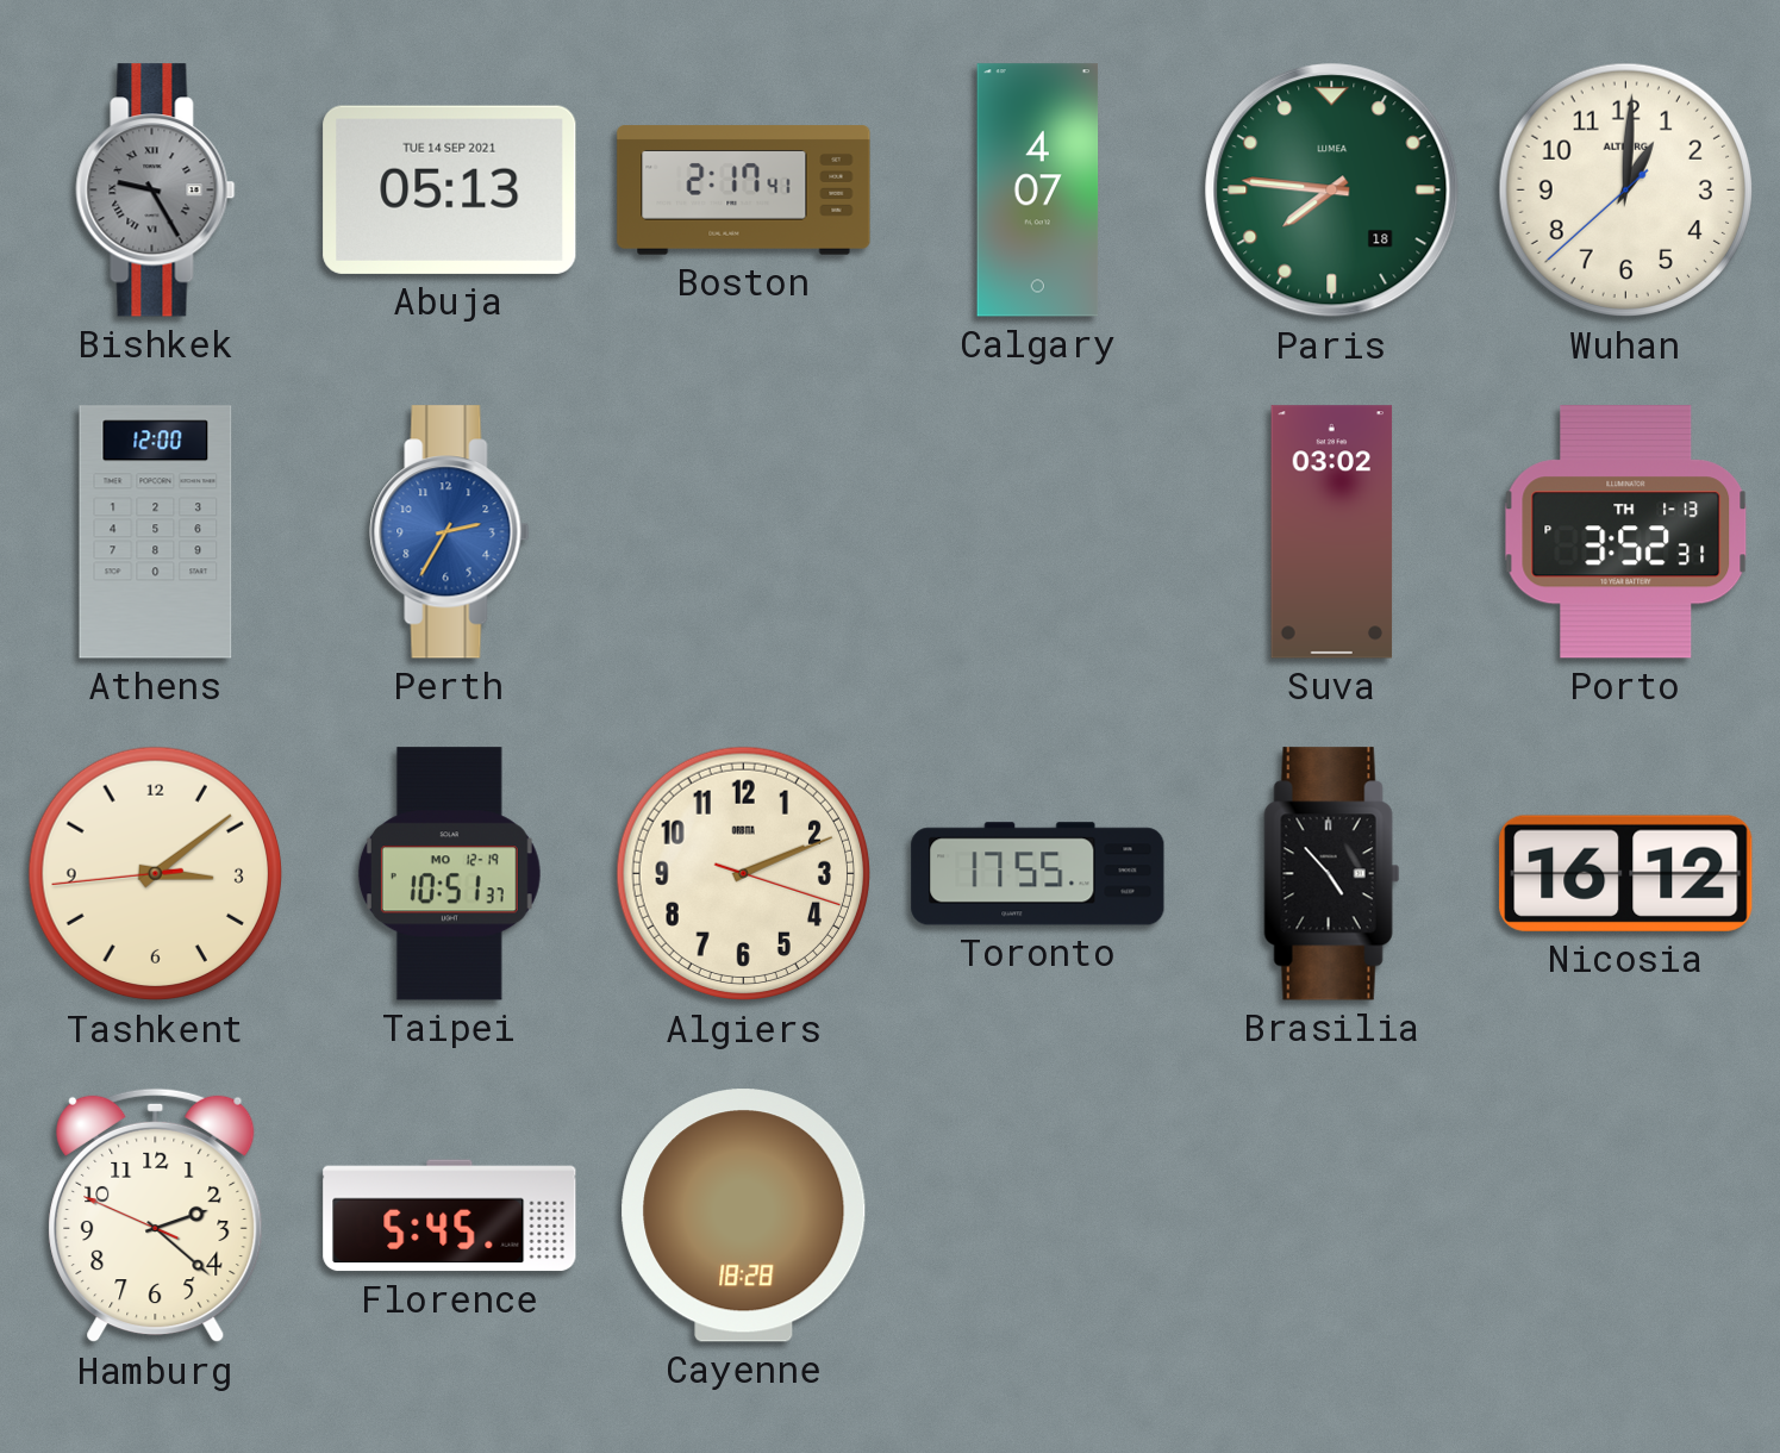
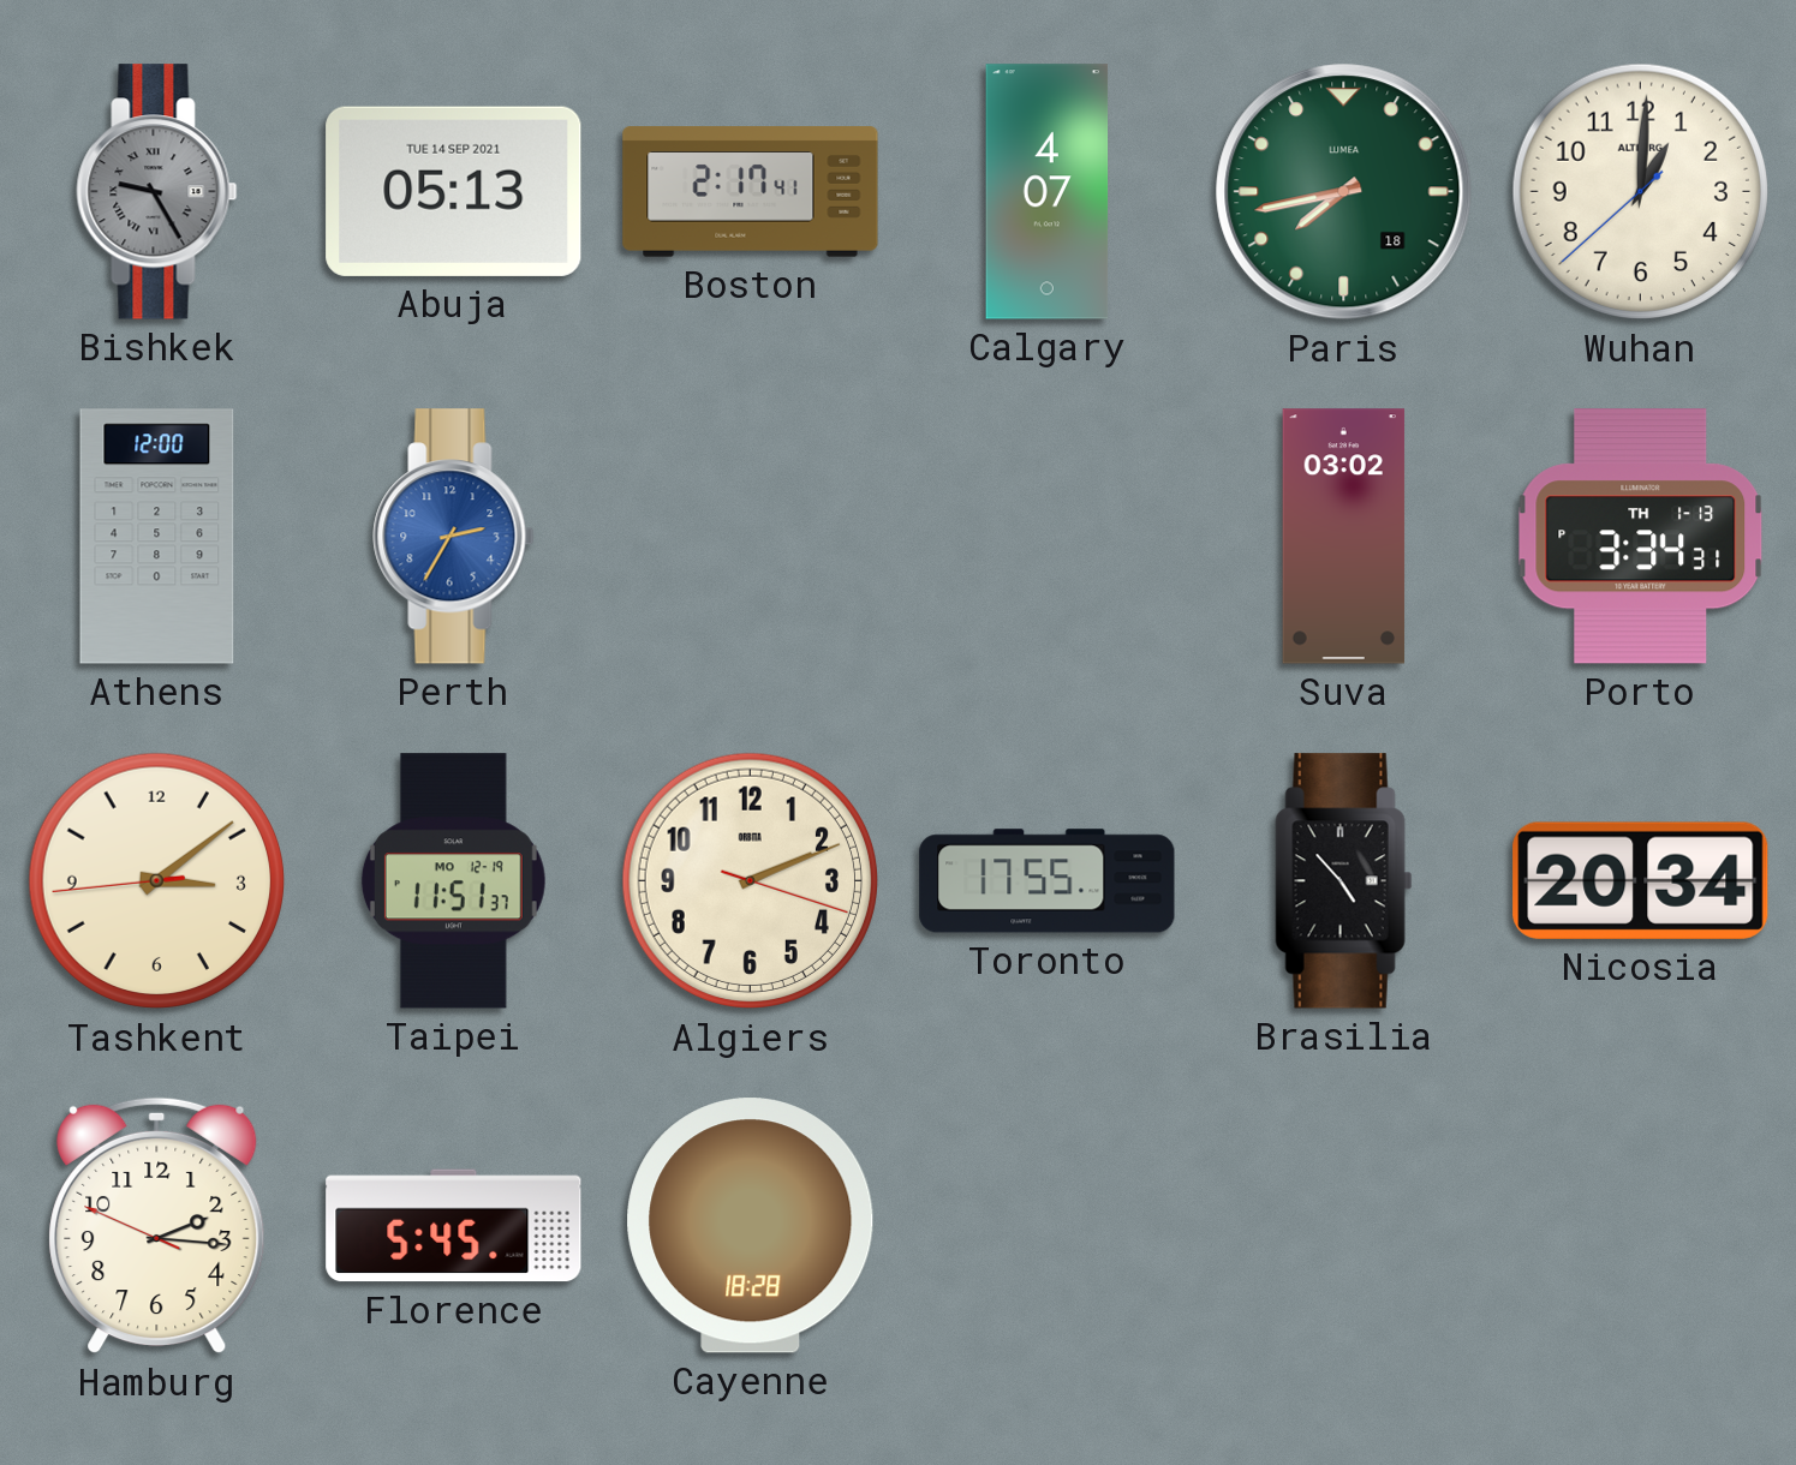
Paris: 7:46 -> 7:43 (1344, 192)
Porto: 3:52 -> 3:34 (1641, 537)
Taipei: 10:51 -> 11:51 (453, 881)
Nicosia: 16:12 -> 20:34 (1641, 880)
Hamburg: 2:21 -> 2:15 (157, 1226)
